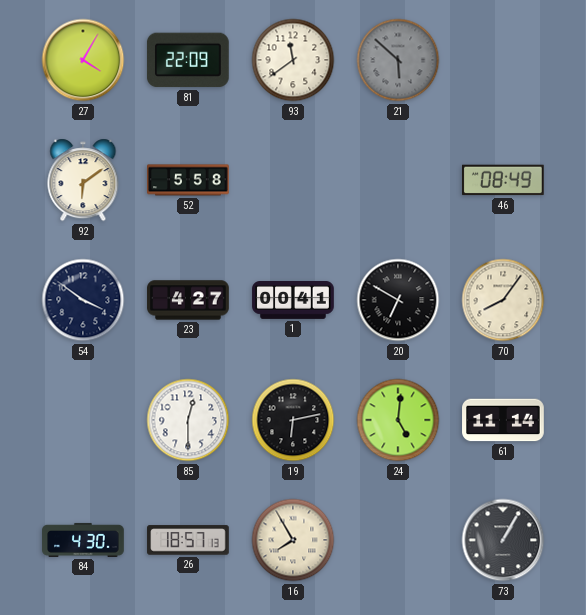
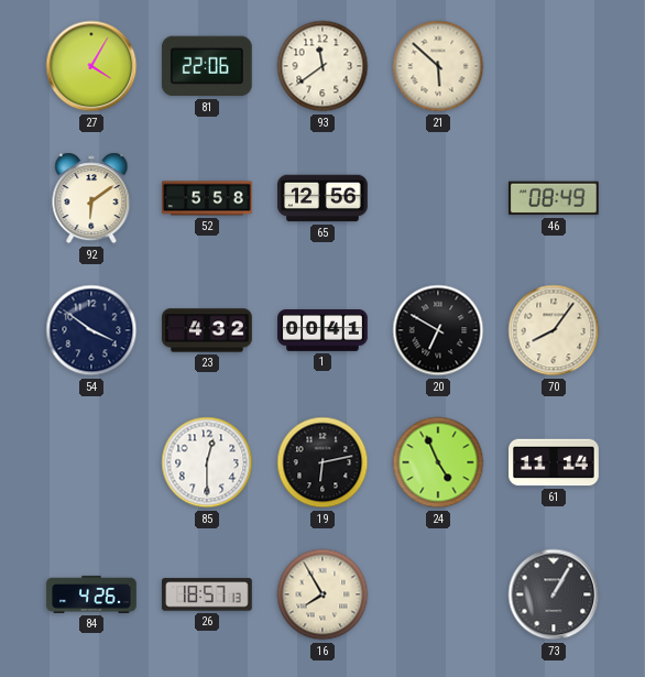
81: 22:09 -> 22:06 (207, 66)
21 dial: grey -> cream (438, 66)
65: none -> 12:56 (322, 198)
23: 4:27 -> 4:32 (207, 330)
24: 5:01 -> 4:56 (438, 462)
84: 4:30 -> 4:26 (91, 594)
